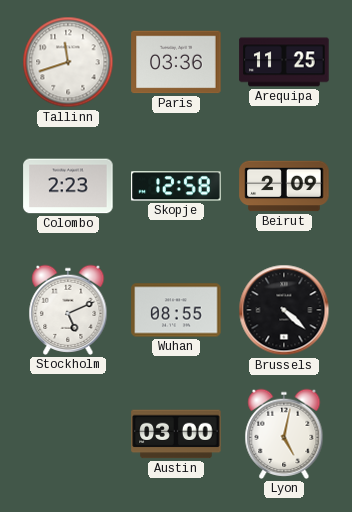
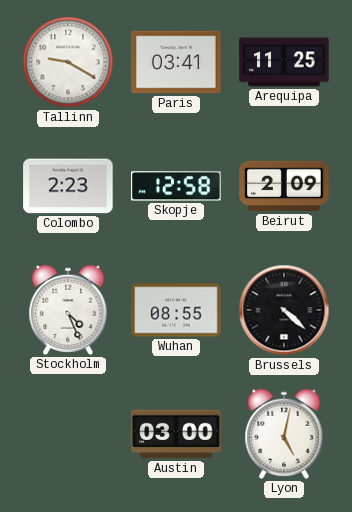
Tallinn: 11:42 -> 9:20 (68, 62)
Paris: 03:36 -> 03:41 (176, 62)
Stockholm: 5:11 -> 4:26 (68, 310)
